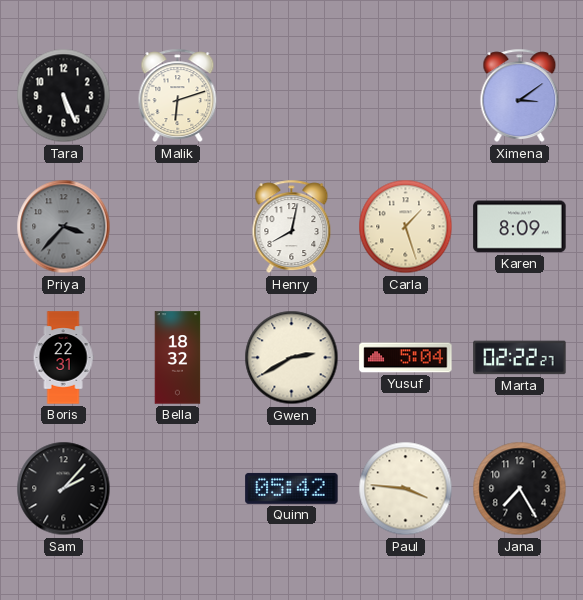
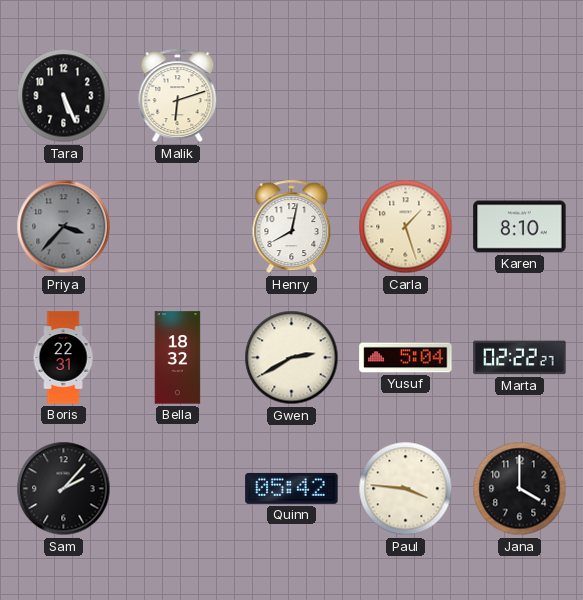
Ximena: 3:09 -> none (520, 96)
Karen: 8:09 -> 8:10 (520, 227)
Jana: 7:25 -> 4:00 (520, 489)
